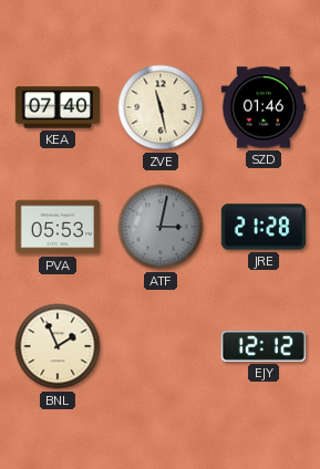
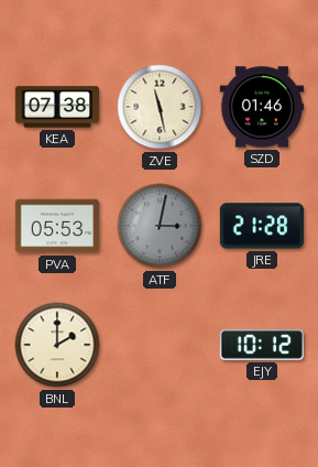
KEA: 07:40 -> 07:38 (56, 107)
BNL: 1:56 -> 2:00 (57, 345)
EJY: 12:12 -> 10:12 (261, 345)
